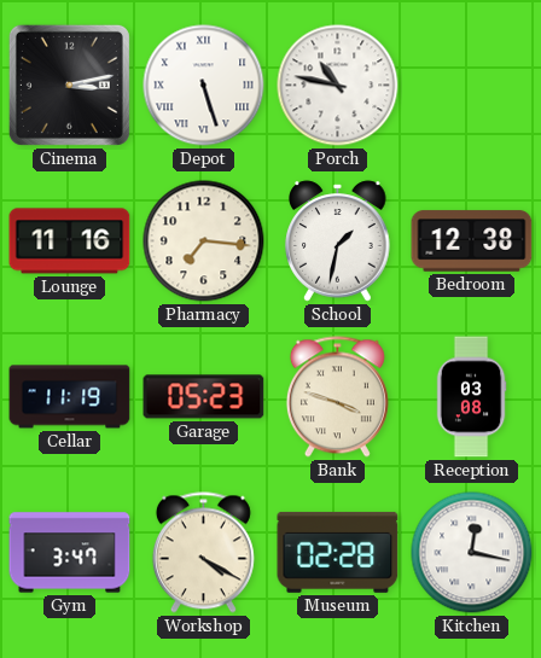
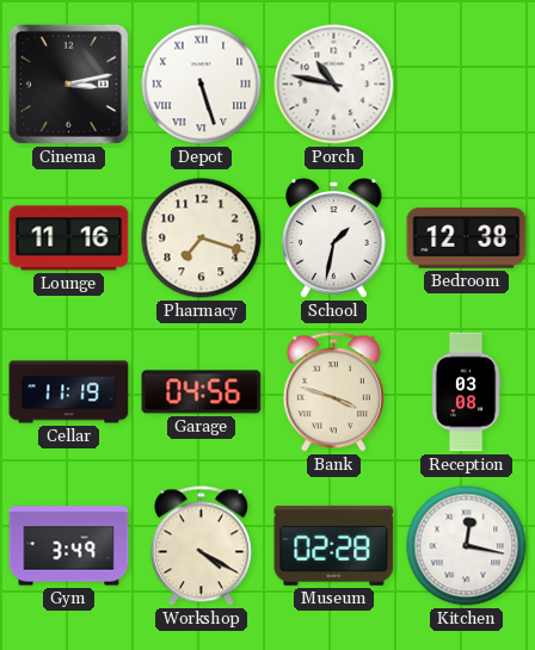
Pharmacy: 7:16 -> 7:18 (202, 239)
Garage: 05:23 -> 04:56 (202, 392)
Gym: 3:47 -> 3:49 (69, 546)
